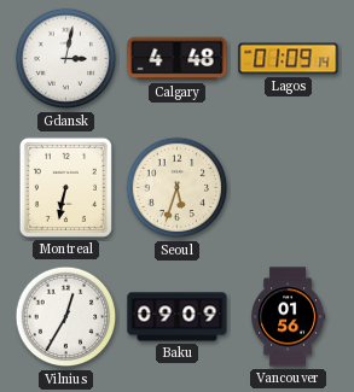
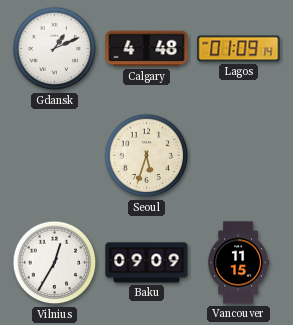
Gdansk: 3:02 -> 1:11 (55, 49)
Montreal: 6:32 -> none (65, 187)
Vancouver: 01:56 -> 11:15 (239, 263)
